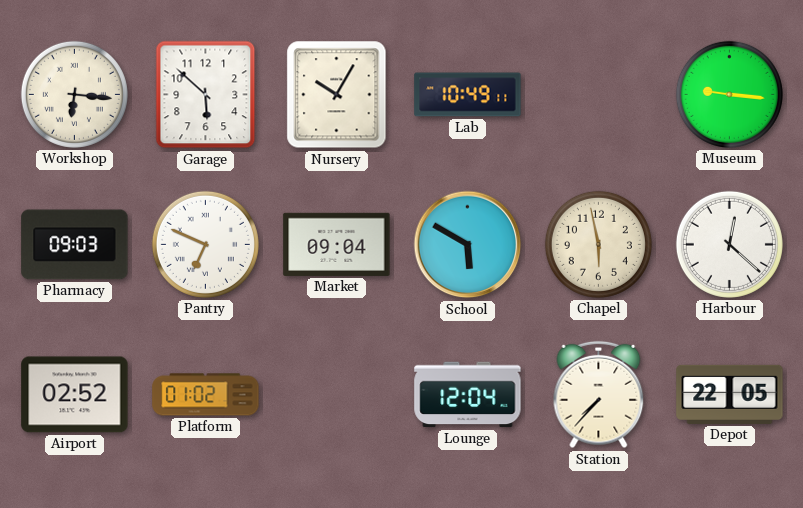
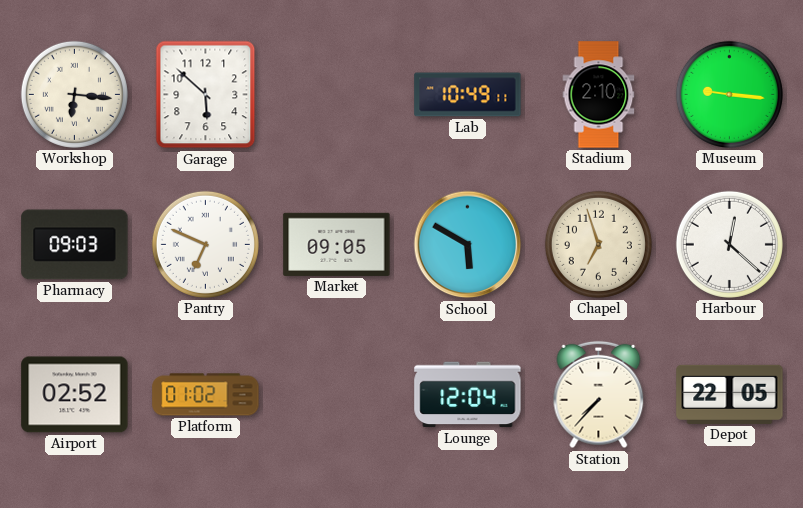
Nursery: 10:05 -> none (337, 95)
Stadium: none -> 2:10 (599, 95)
Market: 09:04 -> 09:05 (337, 244)
Chapel: 5:58 -> 6:57 (598, 244)
